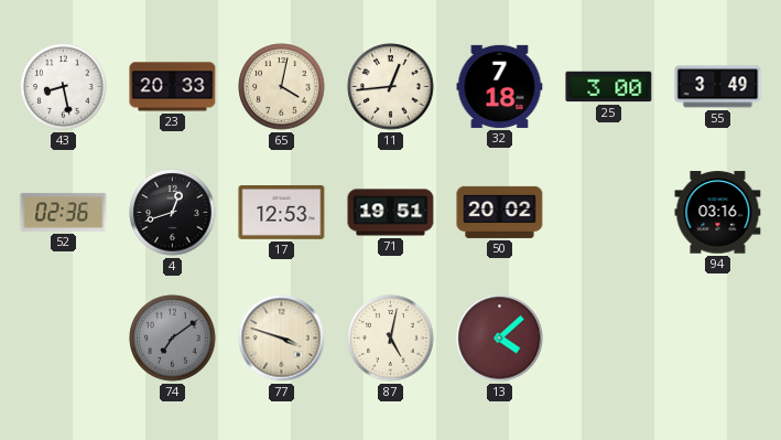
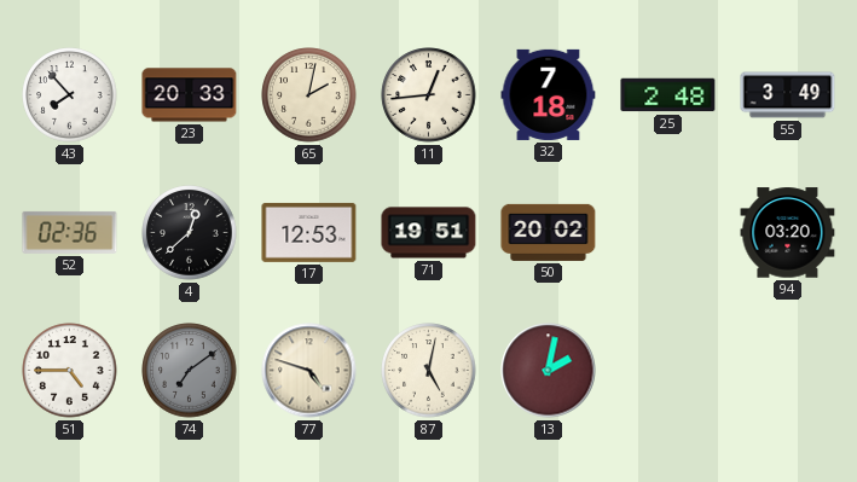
43: 8:28 -> 7:53 (70, 95)
65: 4:02 -> 2:02 (309, 95)
25: 3:00 -> 2:48 (668, 95)
4: 12:42 -> 12:38 (190, 233)
94: 03:16 -> 03:20 (788, 233)
51: none -> 4:45 (70, 371)
77: 3:48 -> 4:48 (309, 371)
13: 4:08 -> 2:02 (549, 371)
